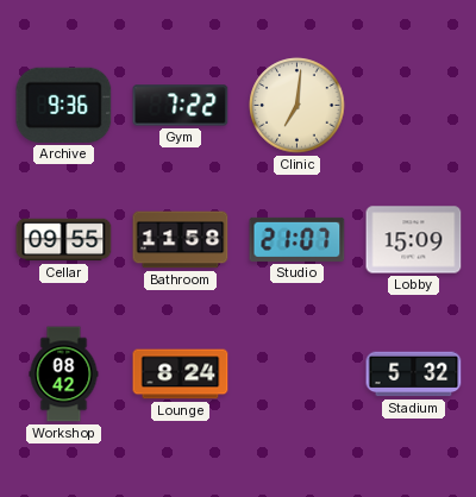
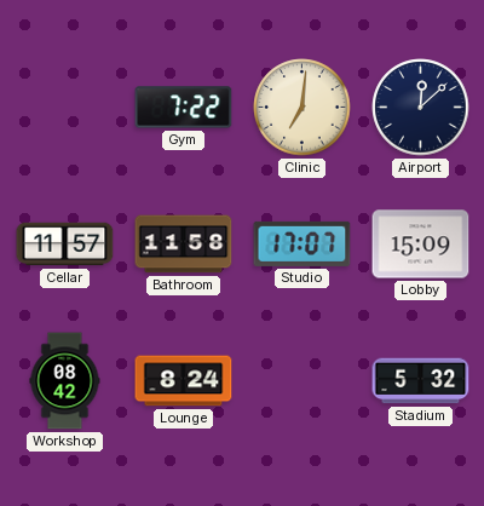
Archive: 9:36 -> none (64, 105)
Airport: none -> 12:08 (421, 108)
Cellar: 09:55 -> 11:57 (65, 245)
Studio: 21:07 -> 17:07 (302, 243)
